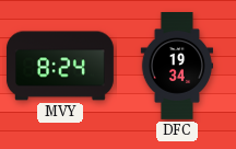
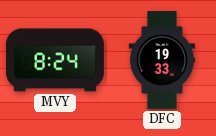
DFC: 19:34 -> 19:33 (162, 61)
